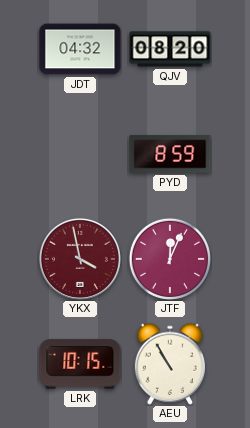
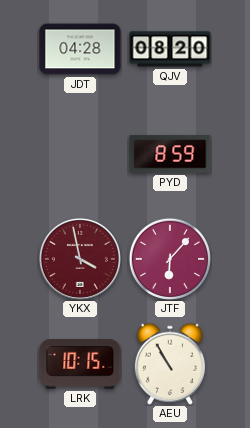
JDT: 04:32 -> 04:28 (80, 49)
JTF: 12:04 -> 6:07 (170, 259)
